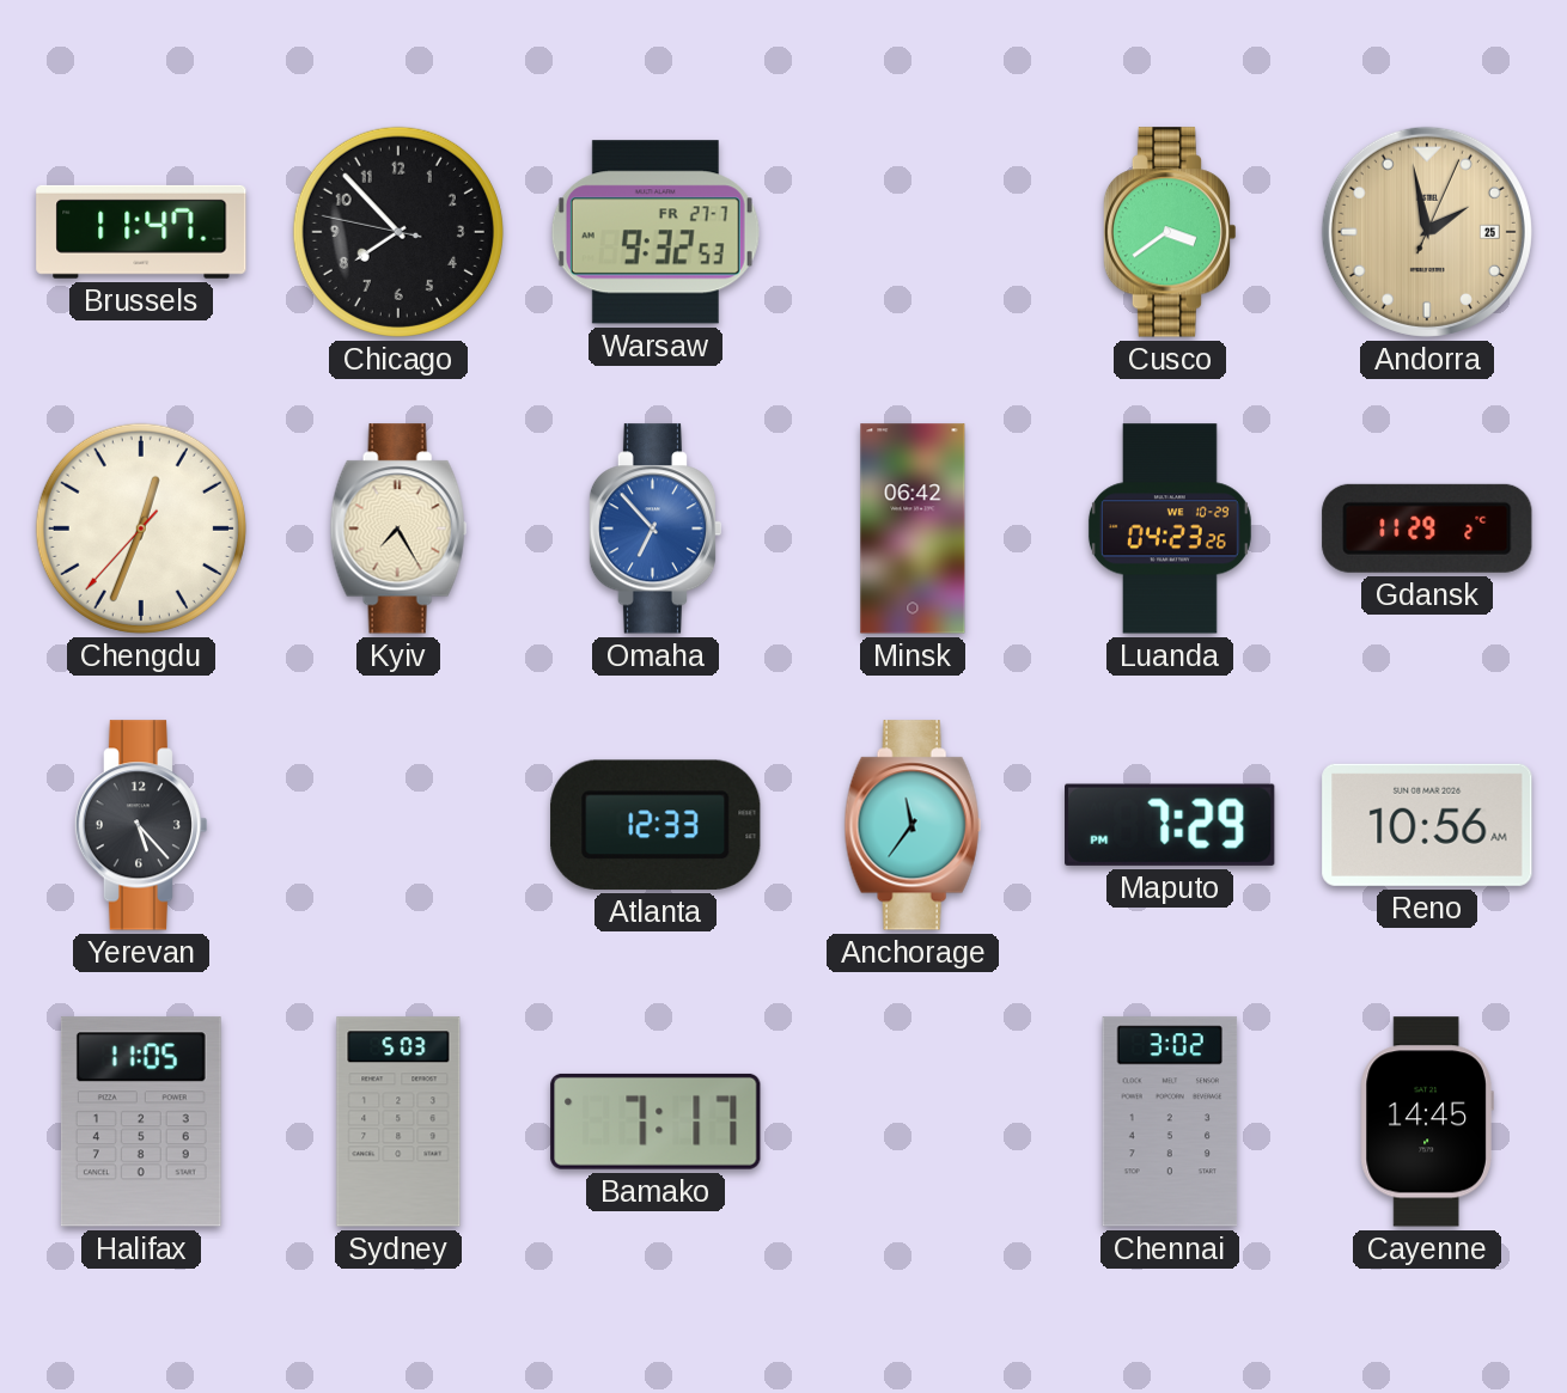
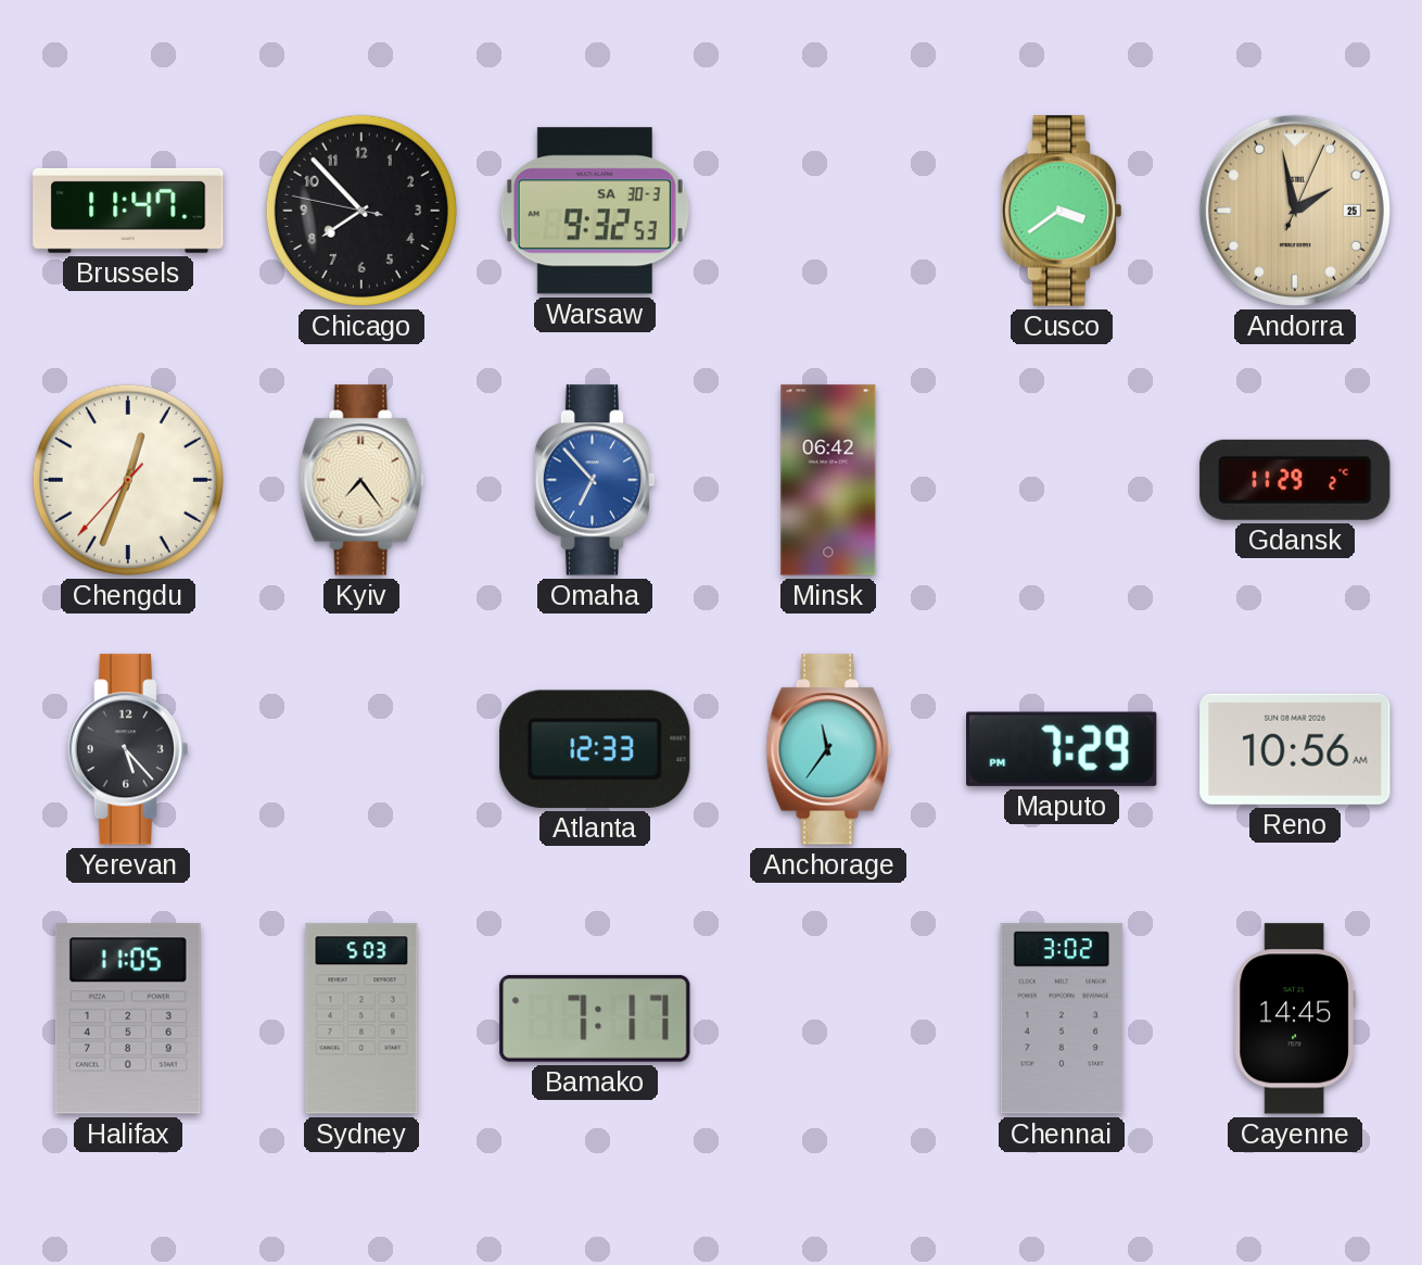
Warsaw date: FR 27-7 -> SA 30-3 (595, 211)
Kyiv: 7:25 -> 7:24 (361, 480)
Luanda: 04:23 -> none (1170, 529)
